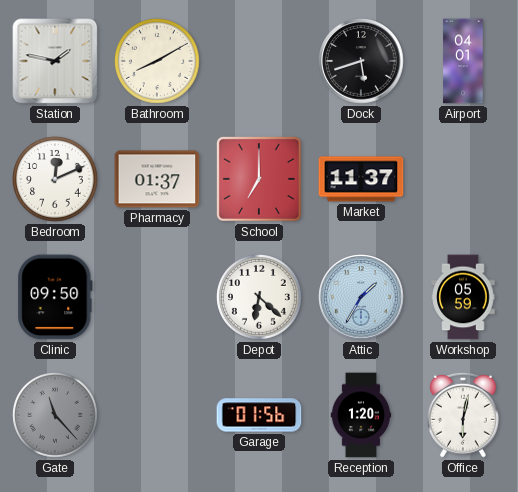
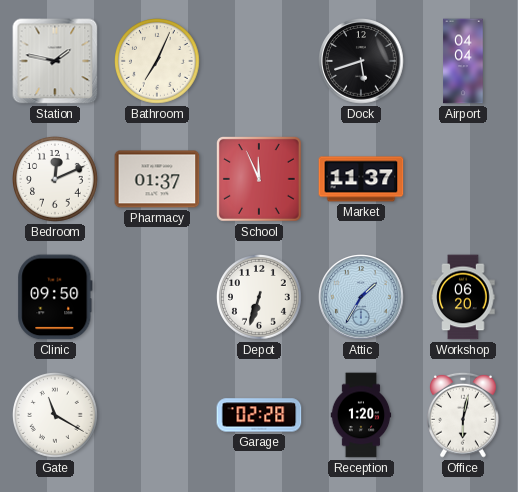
Bathroom: 8:10 -> 7:04 (158, 62)
Airport: 04:01 -> 04:04 (463, 61)
School: 7:00 -> 11:56 (259, 179)
Depot: 6:22 -> 6:33 (260, 298)
Workshop: 05:59 -> 06:20 (463, 297)
Gate: 11:23 -> 11:20 (56, 416)
Gate dial: grey -> white (56, 416)
Garage: 01:56 -> 02:28 (259, 415)
